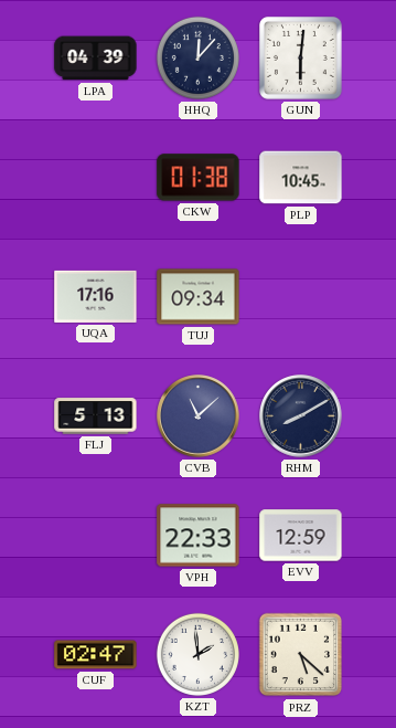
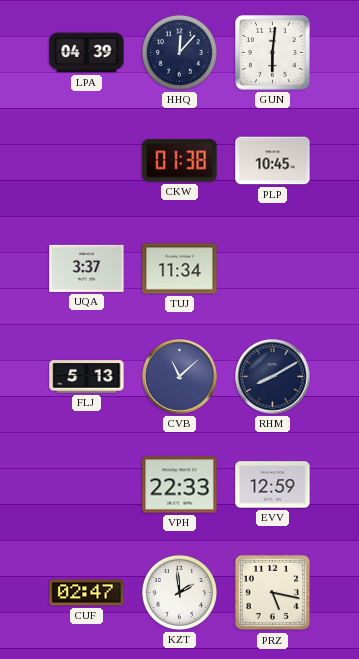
UQA: 17:16 -> 3:37 (87, 268)
TUJ: 09:34 -> 11:34 (180, 269)
PRZ: 5:22 -> 5:17 (273, 593)
